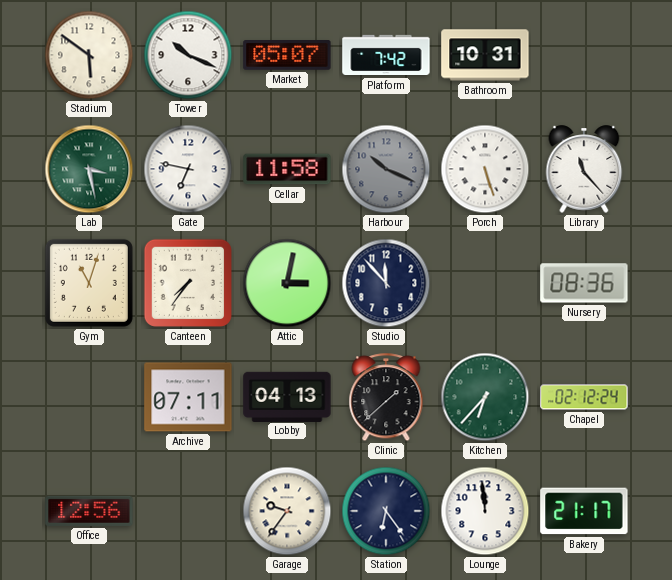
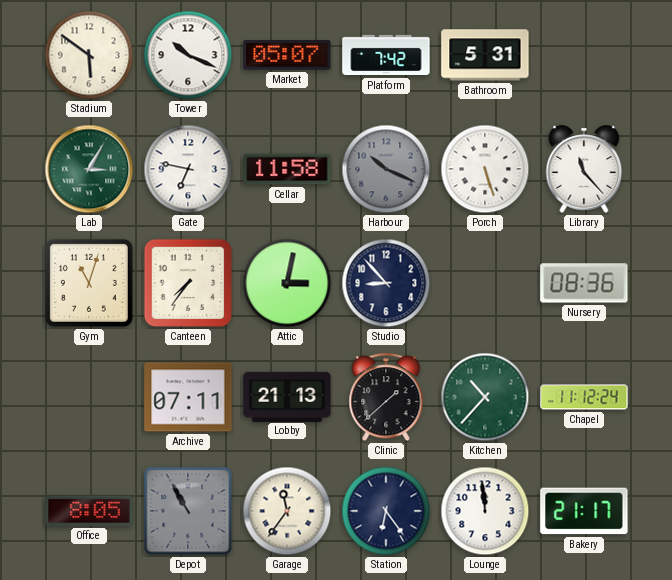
Bathroom: 10:31 -> 5:31 (485, 55)
Lab: 3:28 -> 3:05 (89, 169)
Studio: 11:53 -> 8:53 (386, 283)
Lobby: 04:13 -> 21:13 (287, 396)
Kitchen: 6:37 -> 10:37 (485, 397)
Chapel: 02:12 -> 11:12 (584, 397)
Office: 12:56 -> 8:05 (89, 511)
Depot: none -> 10:55 (188, 511)
Garage: 9:36 -> 11:36 (287, 511)
